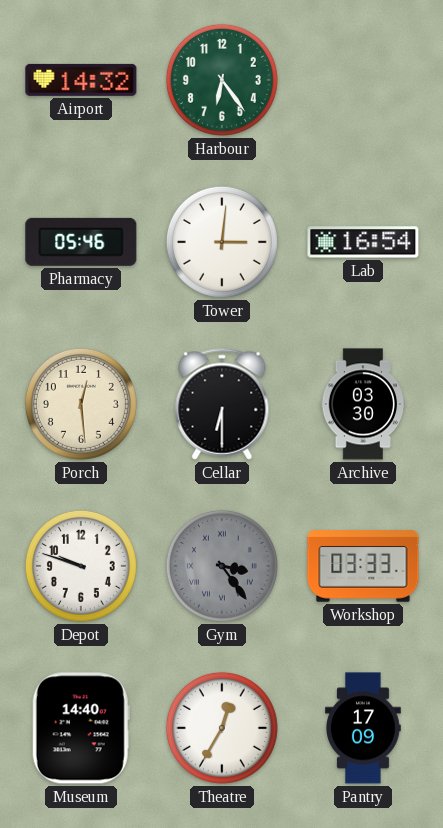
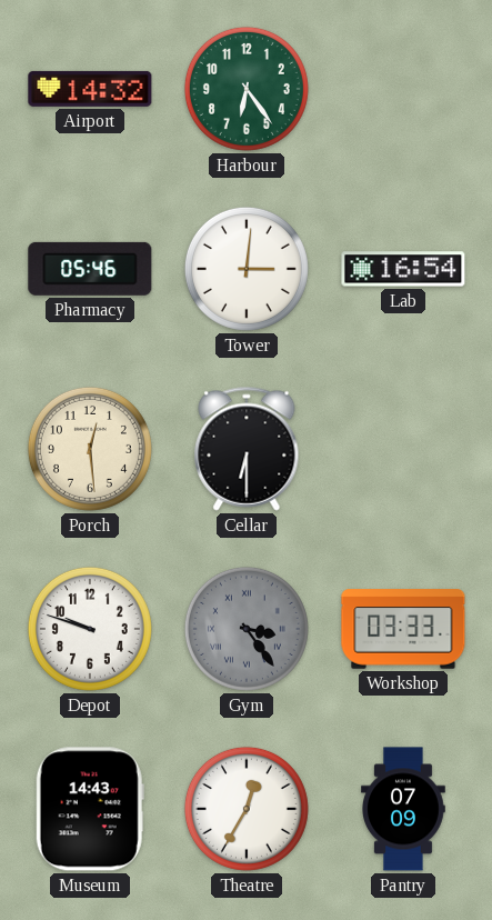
Archive: 03:30 -> none (363, 404)
Museum: 14:40 -> 14:43 (90, 809)
Pantry: 17:09 -> 07:09 (404, 809)
